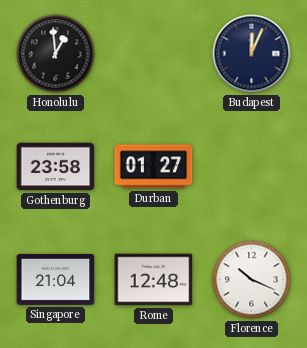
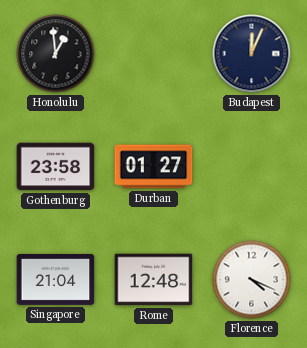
Florence: 10:19 -> 4:19 (252, 280)
